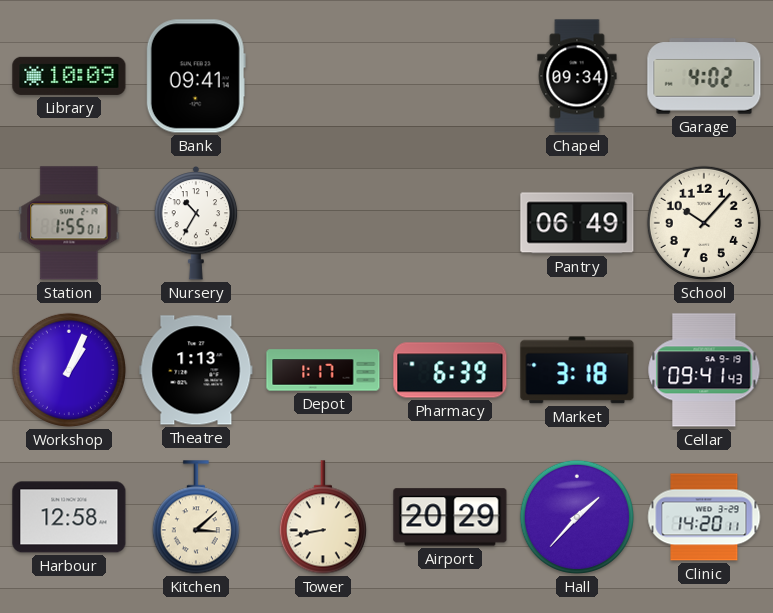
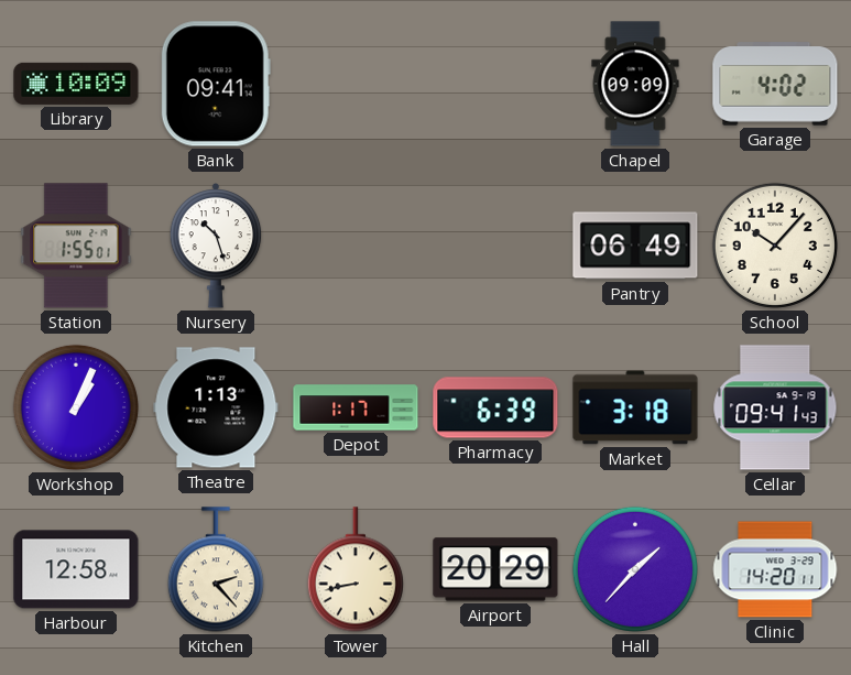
Chapel: 09:34 -> 09:09 (635, 84)
Nursery: 10:35 -> 10:27 (216, 246)
Kitchen: 3:08 -> 2:23 (216, 569)
